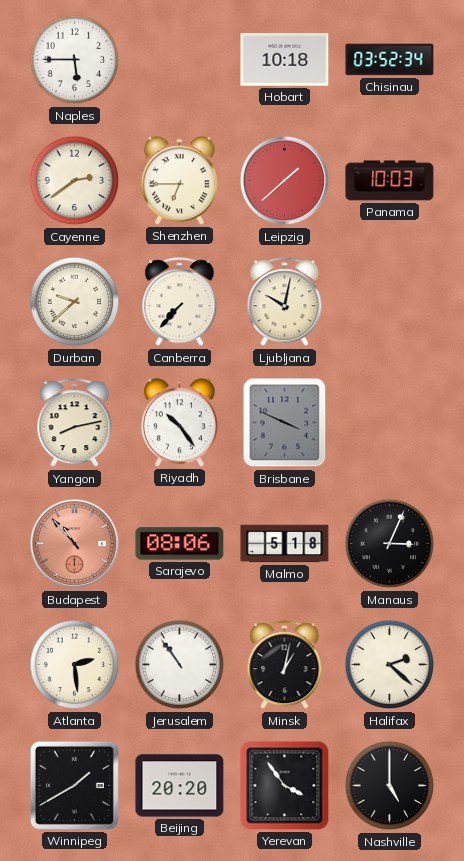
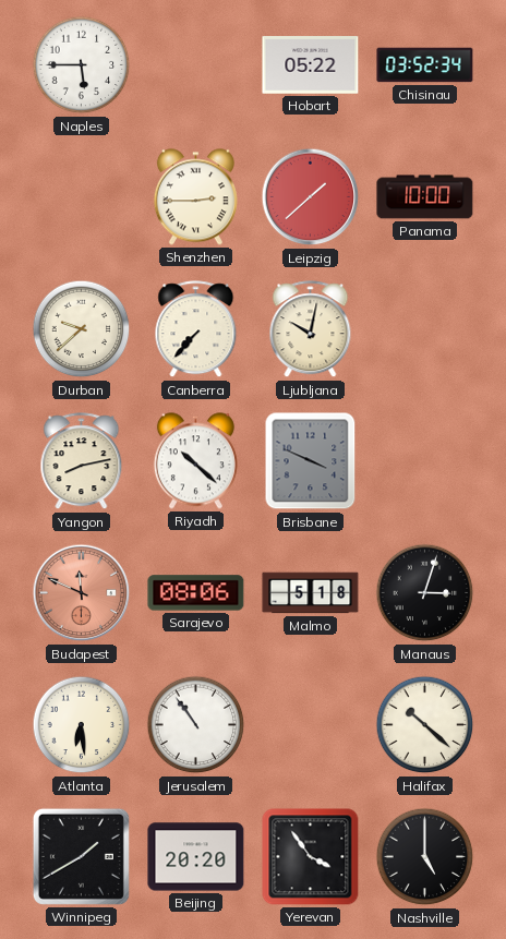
Hobart: 10:18 -> 05:22 (311, 65)
Cayenne: 2:39 -> none (75, 181)
Shenzhen: 6:45 -> 2:45 (195, 197)
Panama: 10:03 -> 10:00 (425, 197)
Riyadh: 10:24 -> 10:22 (195, 461)
Budapest: 10:53 -> 11:49 (82, 593)
Manaus: 3:04 -> 3:03 (425, 593)
Atlanta: 2:29 -> 6:29 (82, 725)
Minsk: 1:02 -> none (285, 665)
Halifax: 2:22 -> 10:22 (425, 725)
